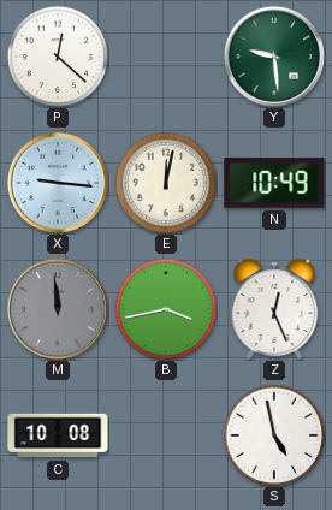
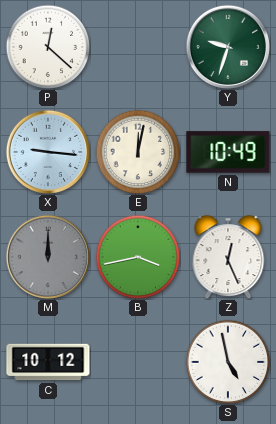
Y: 9:29 -> 9:33 (227, 46)
M: 11:59 -> 12:00 (47, 256)
C: 10:08 -> 10:12 (48, 362)
